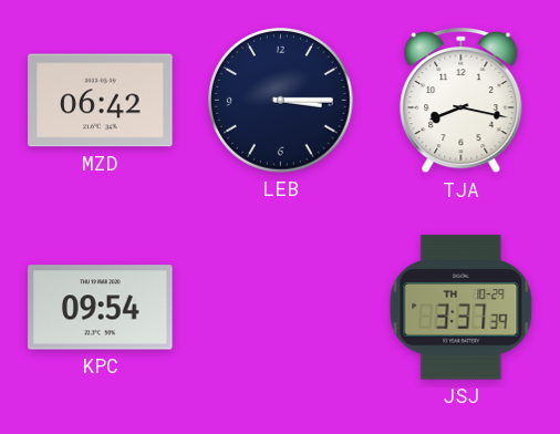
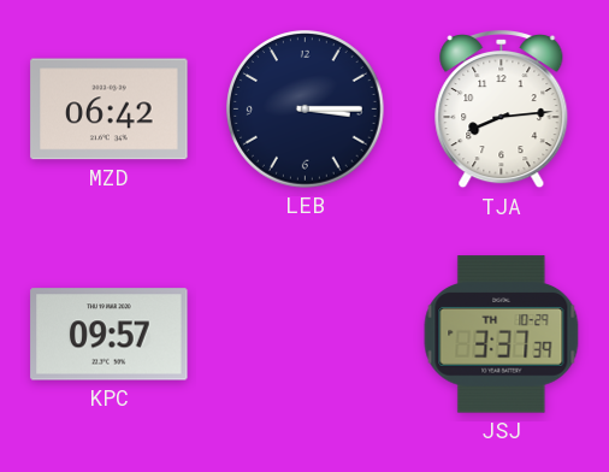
TJA: 8:17 -> 8:14 (502, 111)
KPC: 09:54 -> 09:57 (110, 335)
